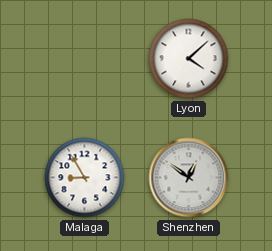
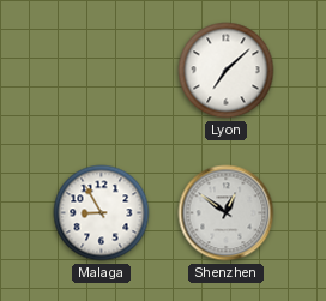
Lyon: 4:08 -> 7:08 (227, 71)
